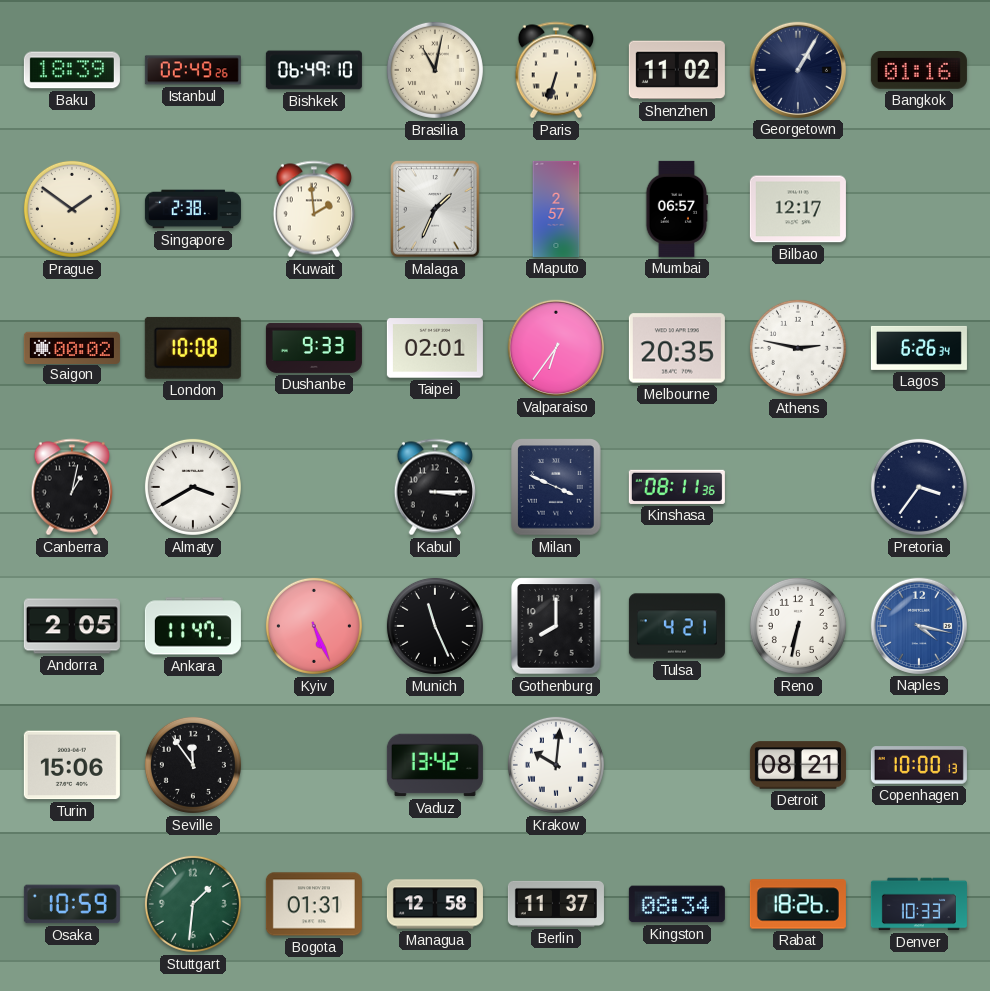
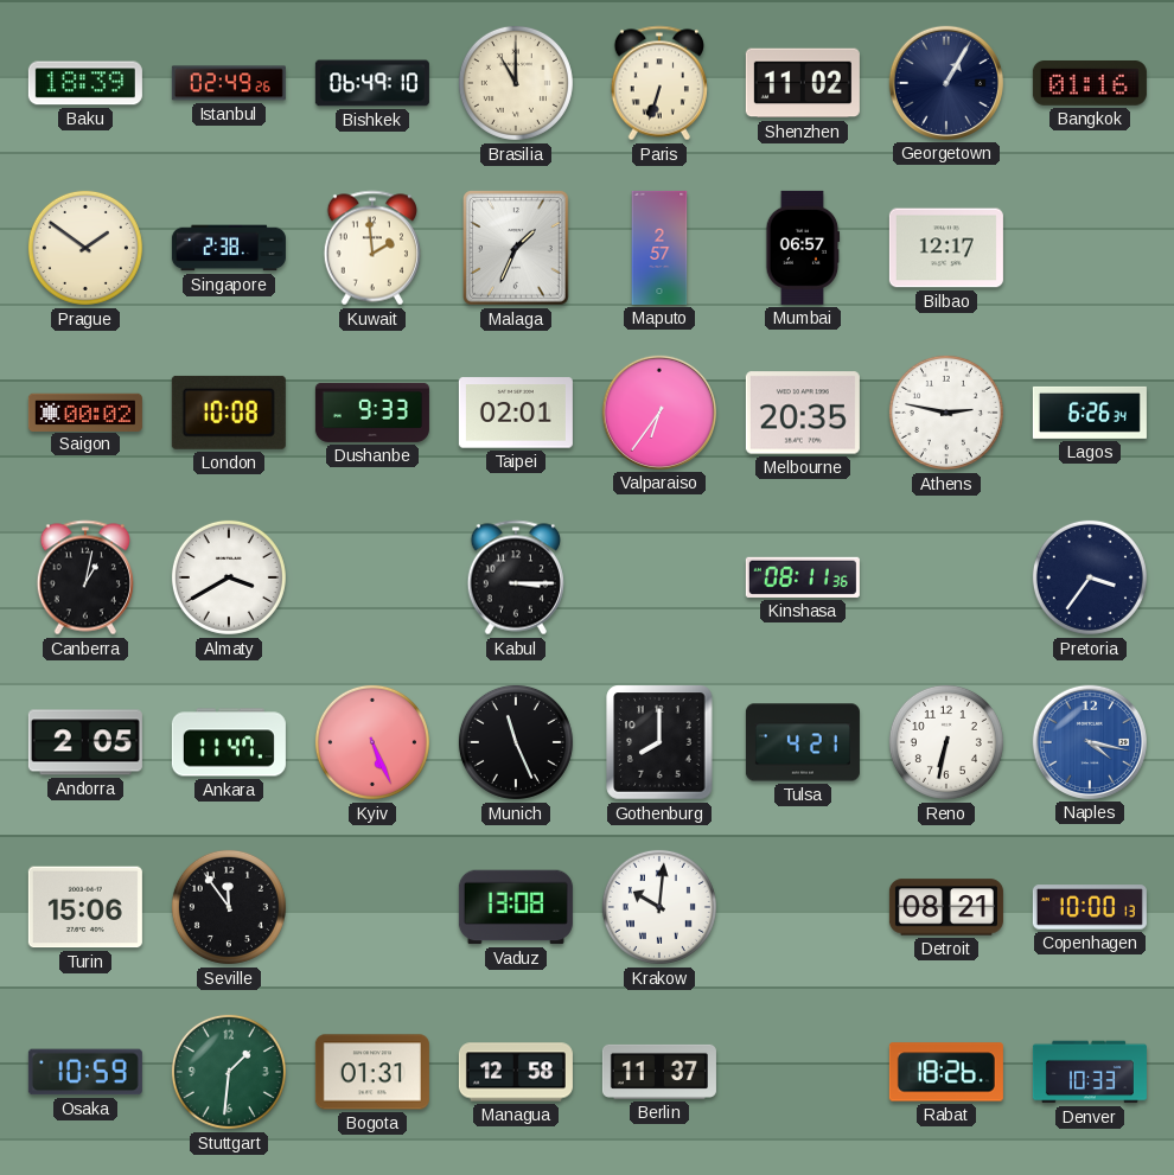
Brasilia: 11:02 -> 11:00 (516, 83)
Milan: 3:49 -> none (556, 487)
Vaduz: 13:42 -> 13:08 (516, 907)
Kingston: 08:34 -> none (677, 904)
